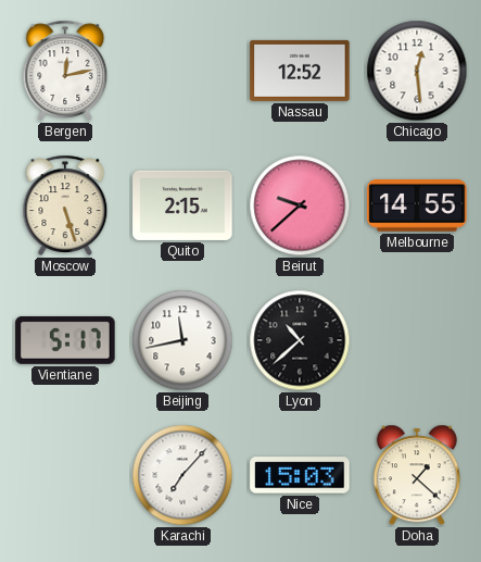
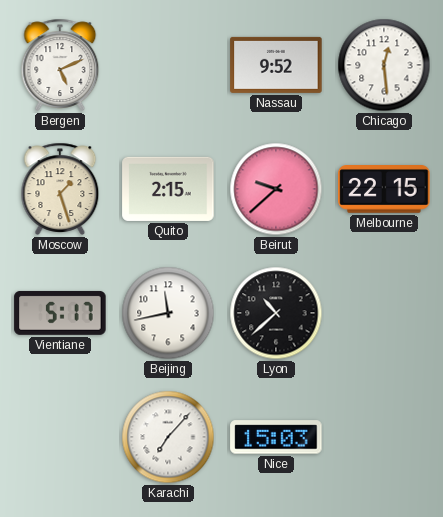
Bergen: 12:13 -> 5:11 (60, 65)
Nassau: 12:52 -> 9:52 (276, 65)
Moscow: 5:27 -> 1:27 (60, 189)
Melbourne: 14:55 -> 22:15 (384, 190)
Doha: 1:22 -> none (417, 475)
